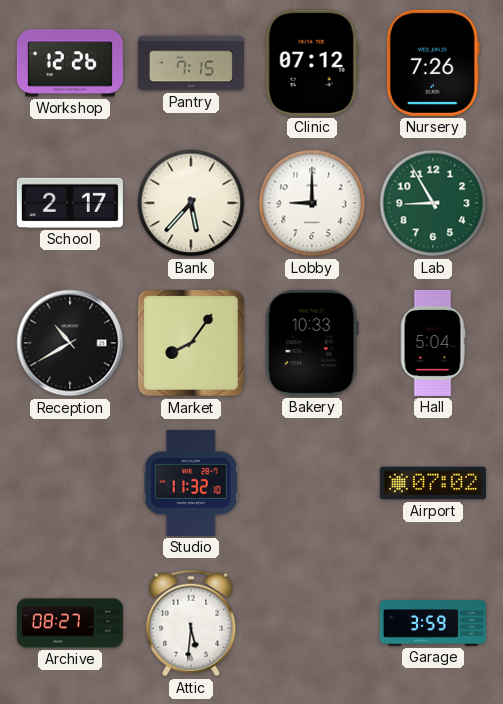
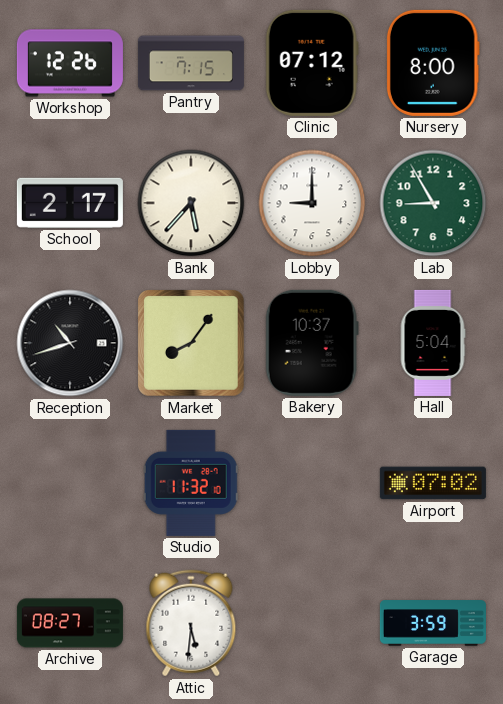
Nursery: 7:26 -> 8:00 (433, 63)
Reception: 10:40 -> 10:42 (70, 343)
Bakery: 10:33 -> 10:37 (312, 343)
